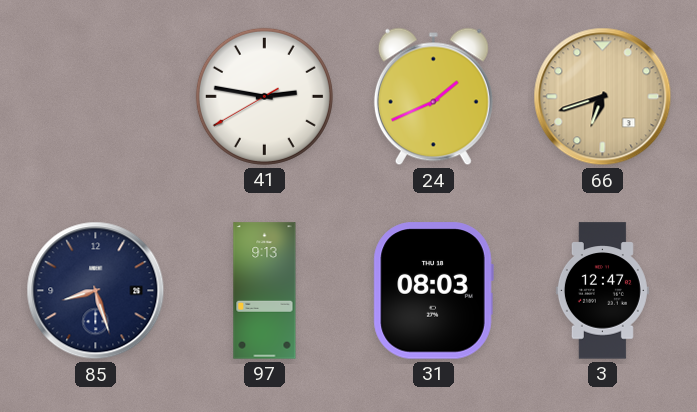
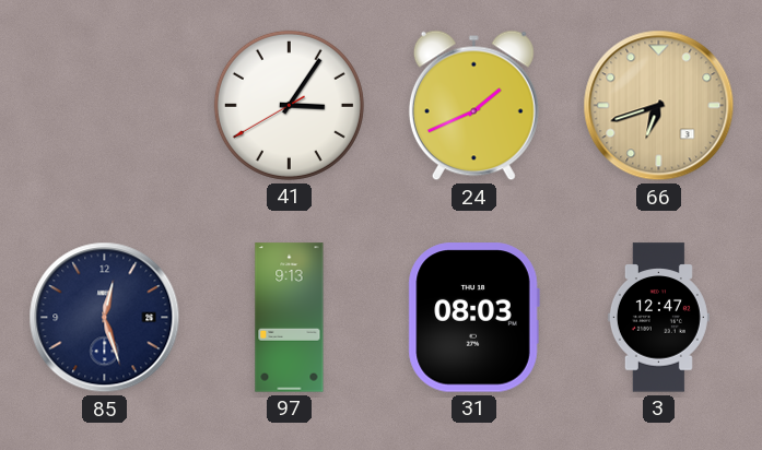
41: 2:46 -> 3:05 (289, 105)
85: 8:27 -> 12:27 (105, 318)
